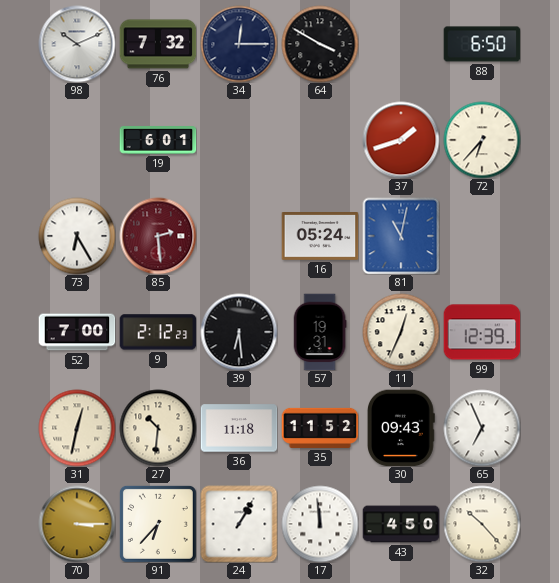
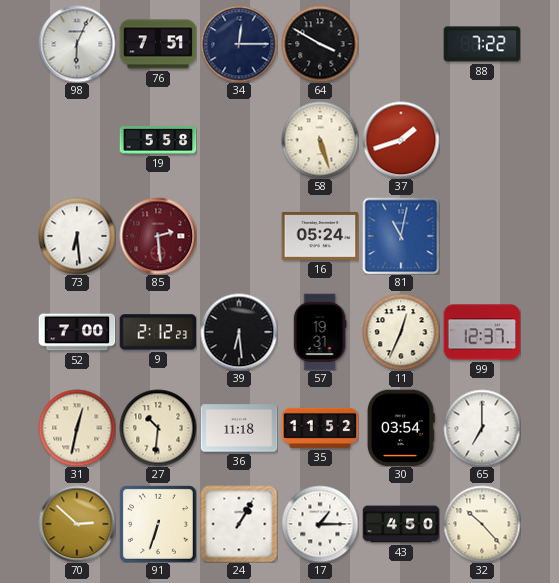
98: 10:11 -> 6:04 (77, 44)
76: 7:32 -> 7:51 (158, 44)
88: 6:50 -> 7:22 (482, 44)
19: 6:01 -> 5:58 (158, 141)
58: none -> 5:27 (320, 140)
72: 6:37 -> none (482, 140)
73: 6:25 -> 6:29 (77, 236)
99: 12:39 -> 12:37 (482, 332)
30: 09:43 -> 03:54 (401, 428)
65: 6:56 -> 7:00 (482, 428)
70: 3:15 -> 2:52 (77, 524)
91: 6:37 -> 6:33 (158, 524)
17: 11:59 -> 1:15 (320, 524)
